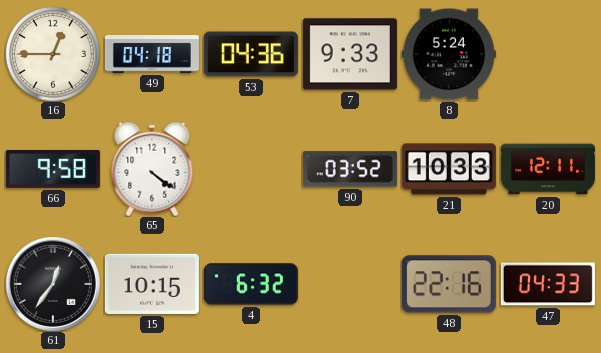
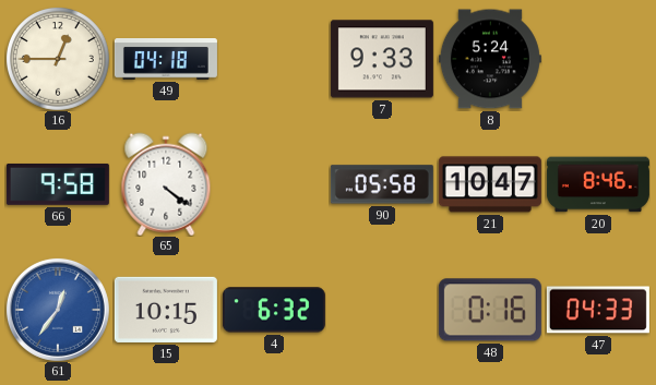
53: 04:36 -> none (251, 54)
90: 03:52 -> 05:58 (382, 184)
21: 10:33 -> 10:47 (490, 184)
20: 12:11 -> 8:46 (598, 184)
61 dial: black -> blue (58, 310)
48: 22:16 -> 0:16 (490, 310)
